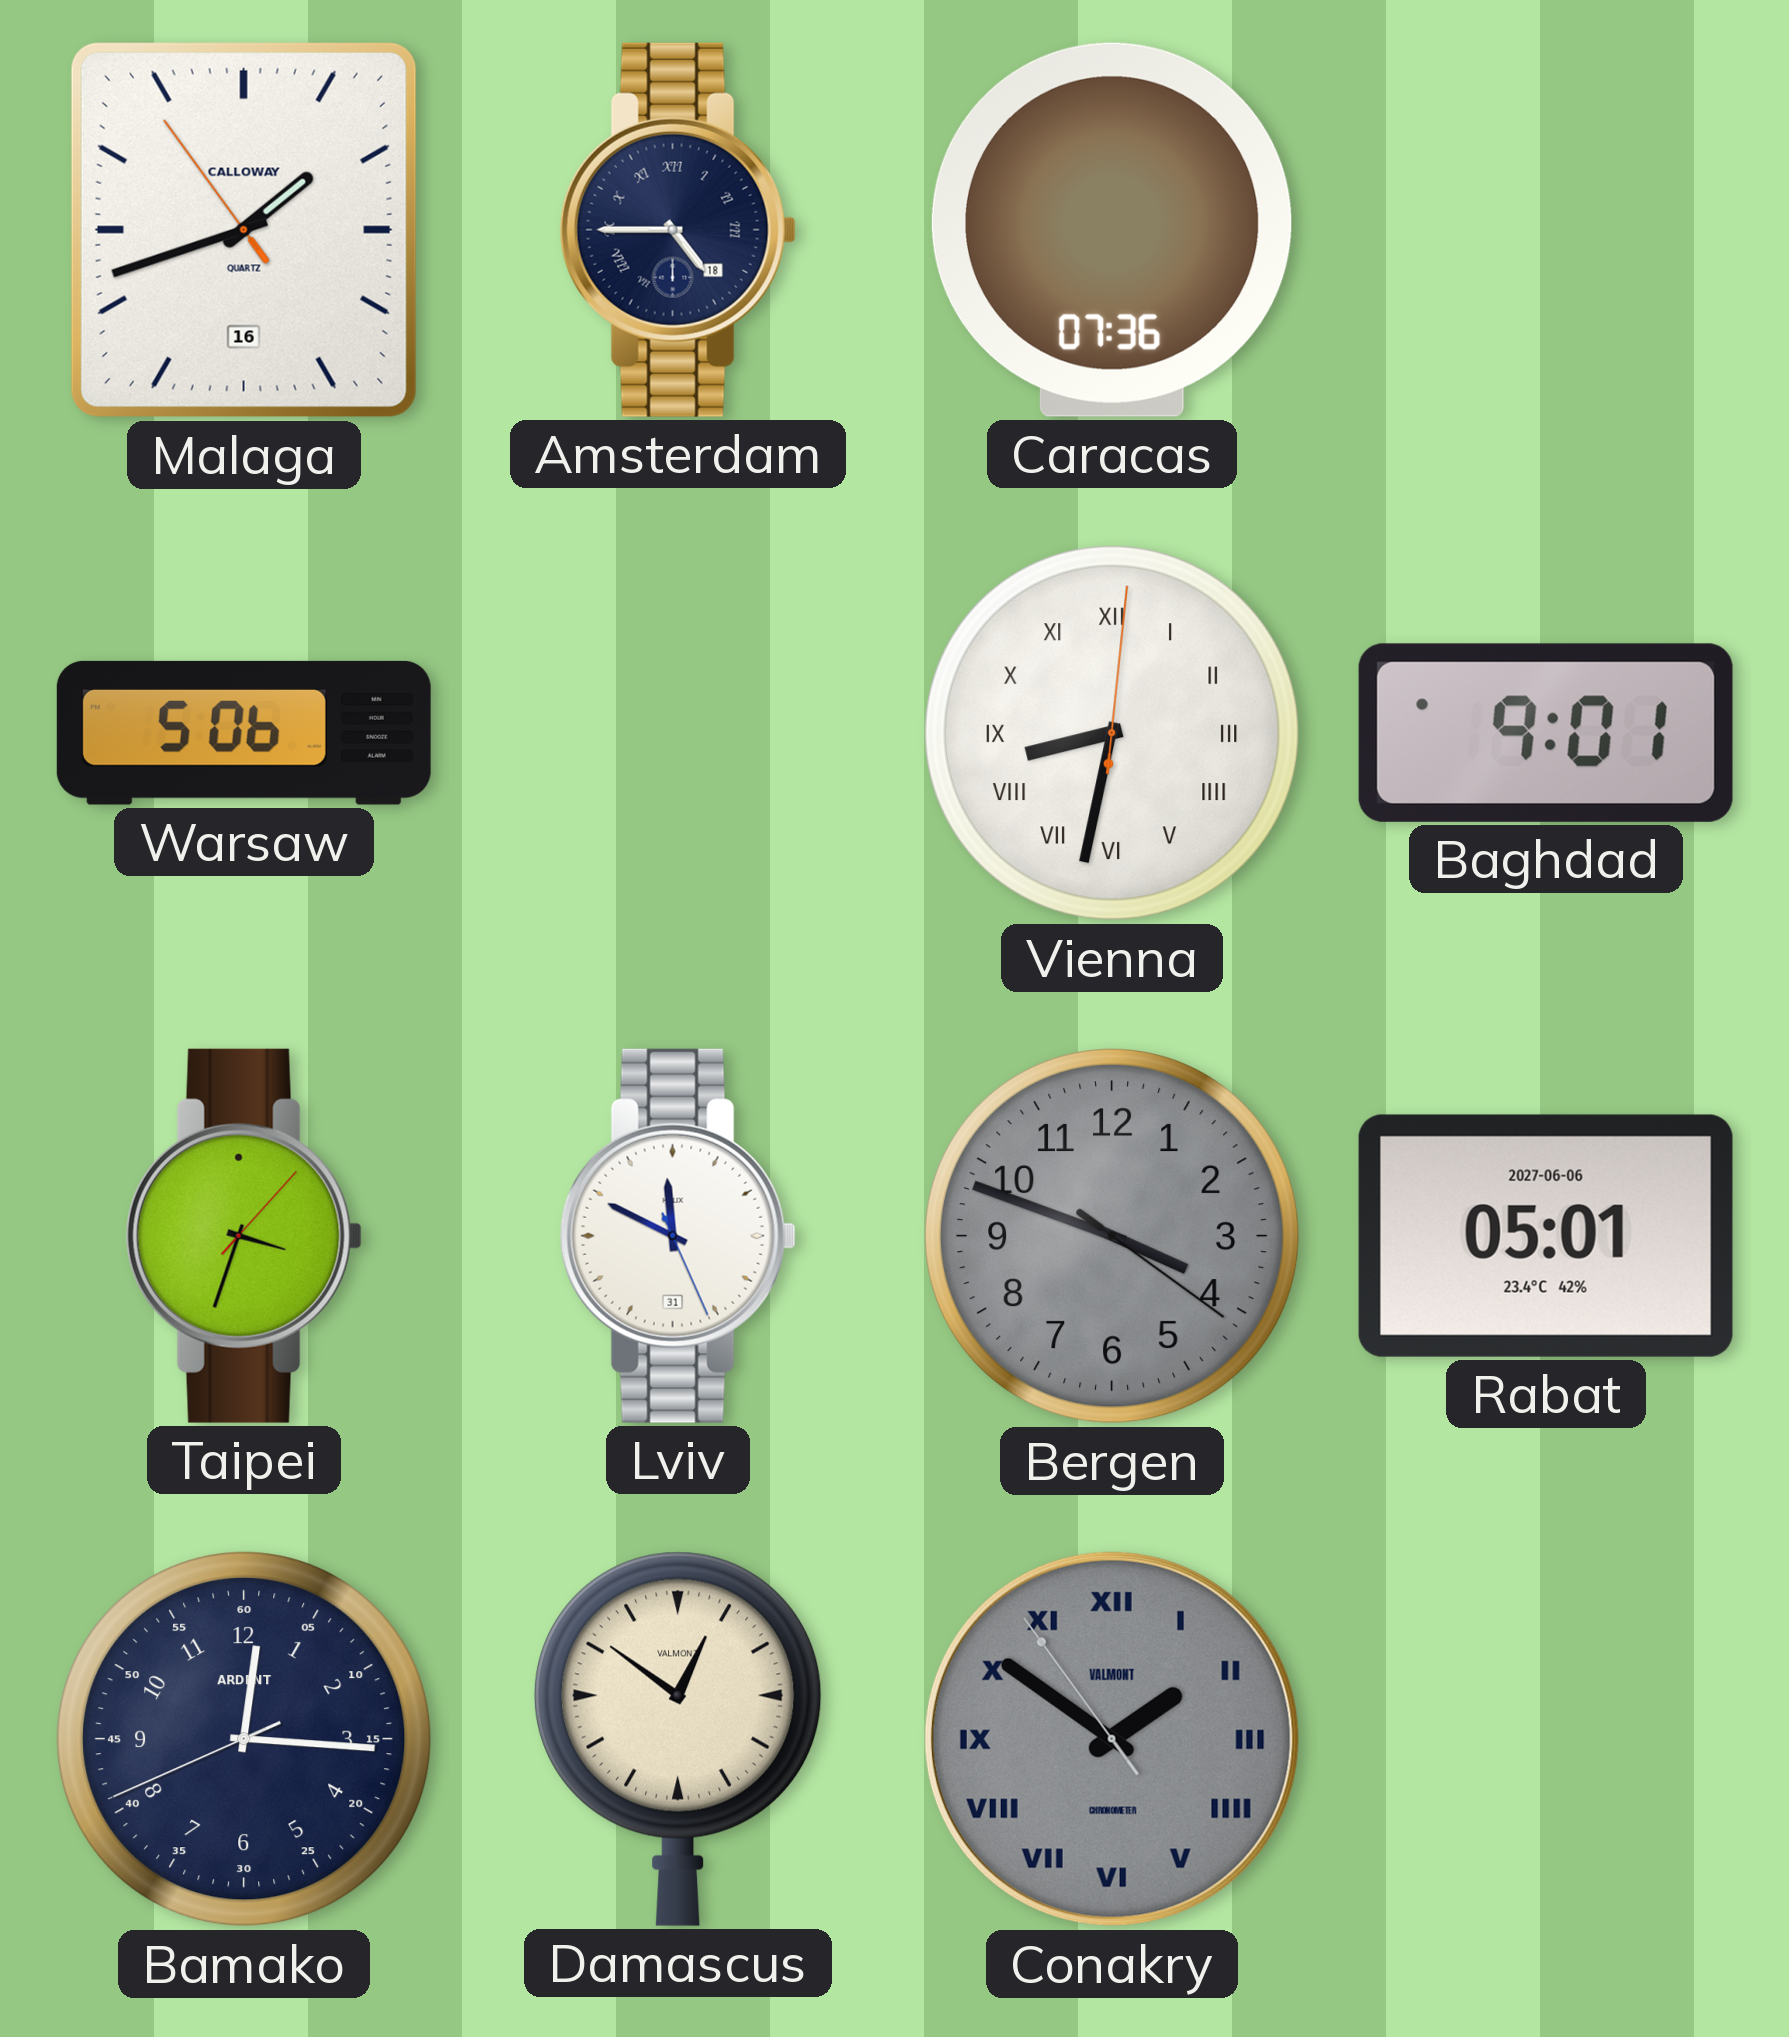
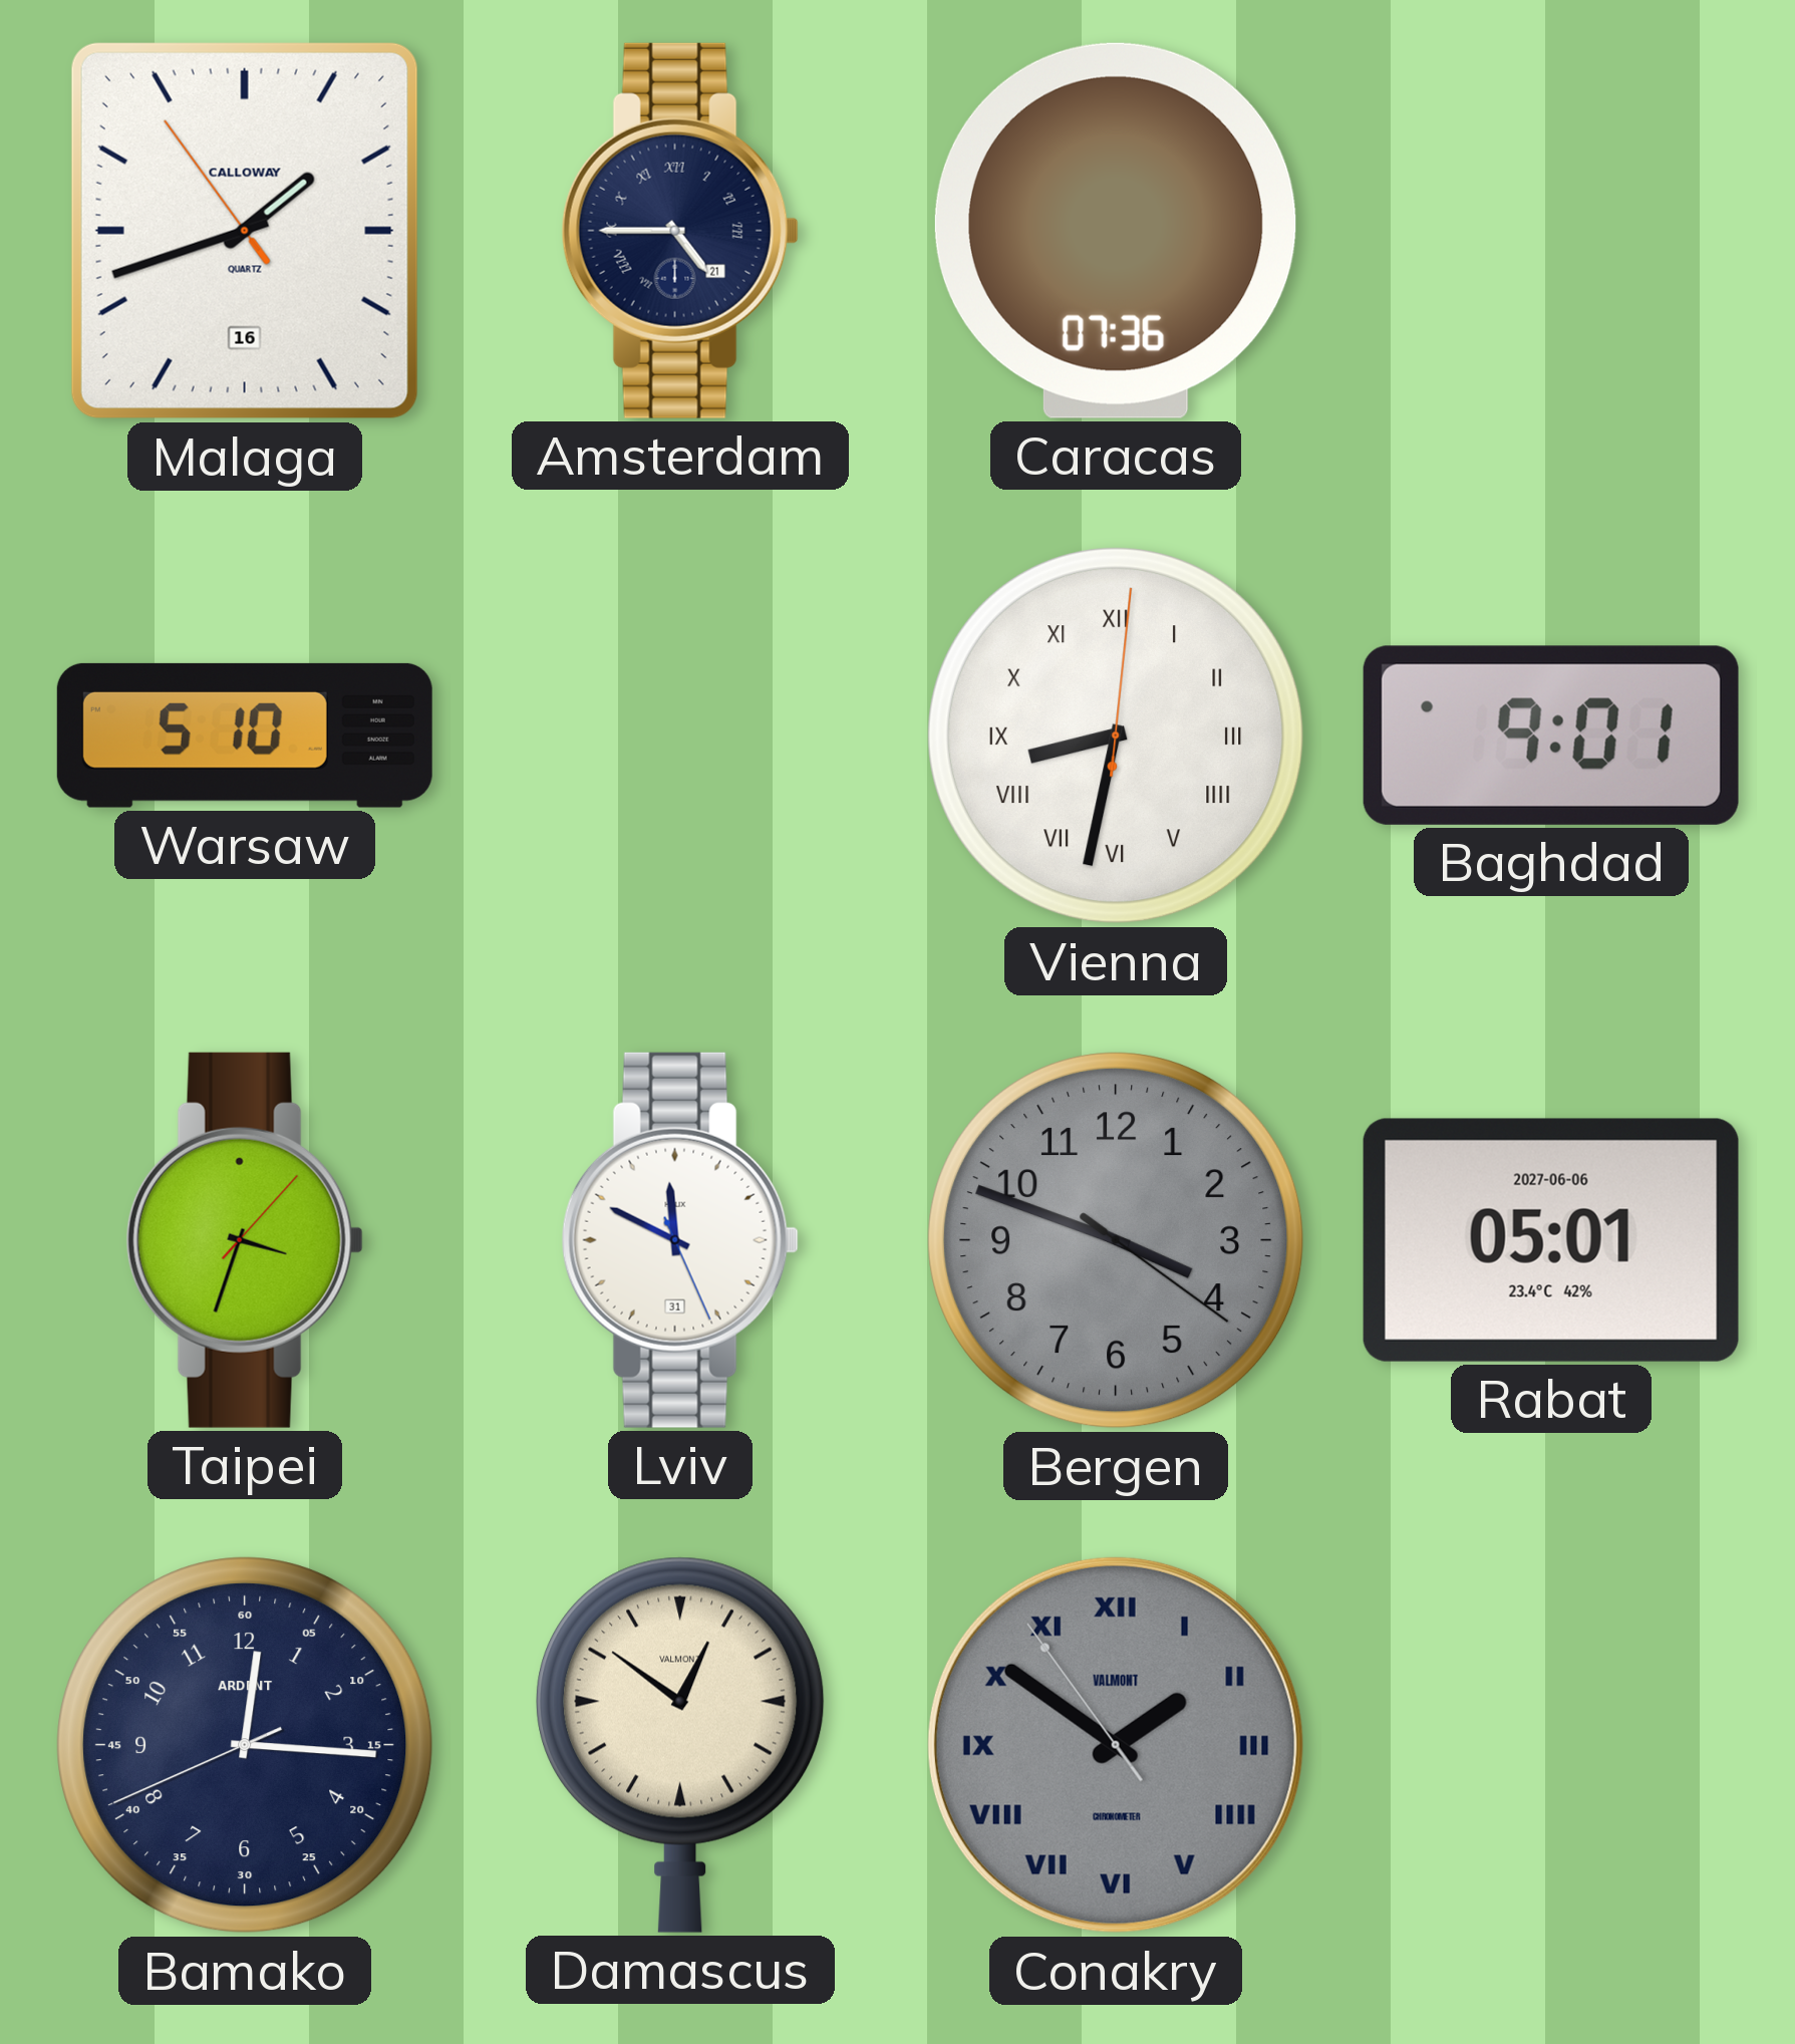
Amsterdam date: 18 -> 21 (680, 231)
Warsaw: 5:06 -> 5:10 (245, 736)
